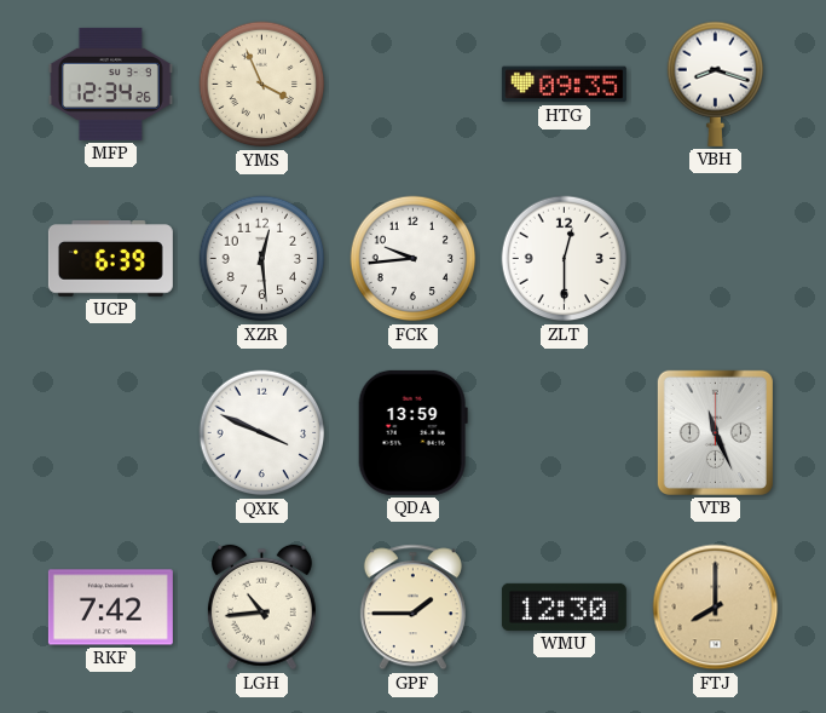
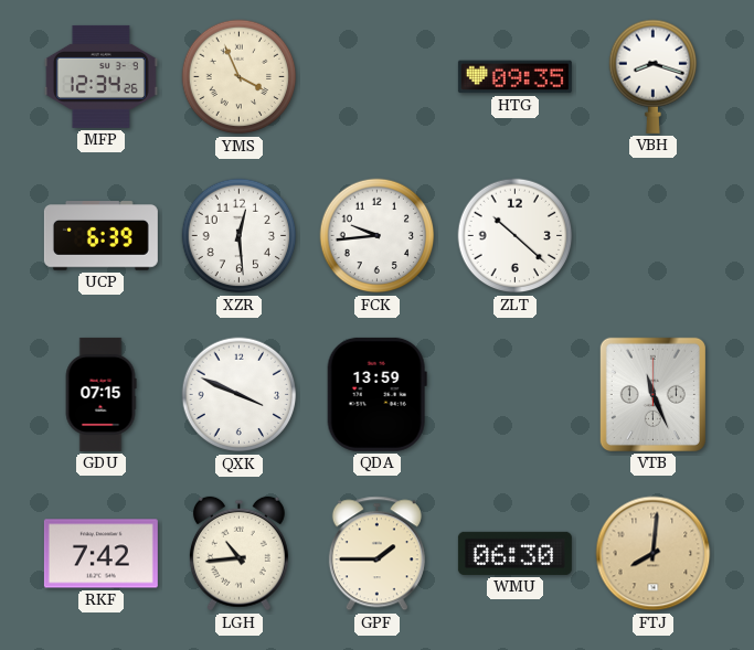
ZLT: 12:30 -> 10:22 (516, 236)
GDU: none -> 07:15 (100, 394)
WMU: 12:30 -> 06:30 (514, 553)
FTJ: 8:00 -> 8:01 (654, 554)
